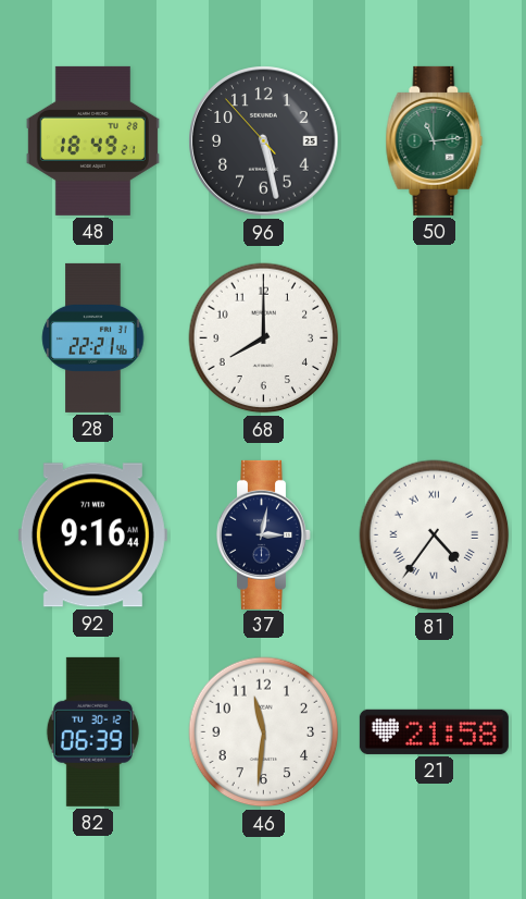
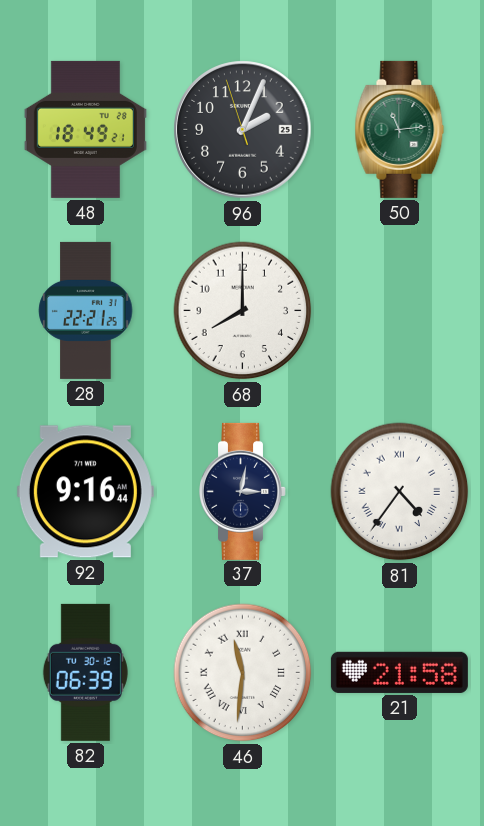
96: 5:27 -> 2:03 (243, 130)
28: 22:21:46 -> 22:21:25 (86, 310)
46 numerals: Arabic -> Roman (243, 673)
